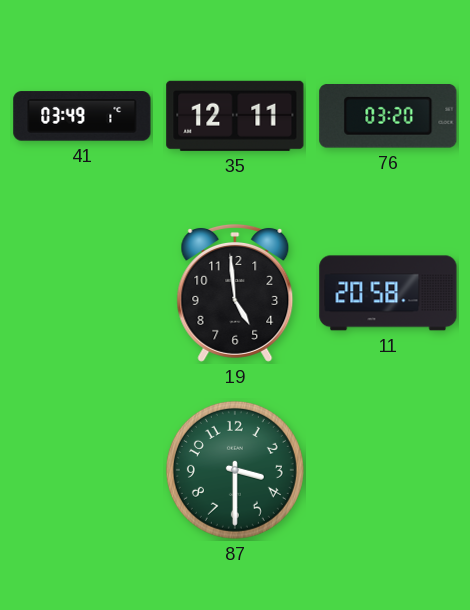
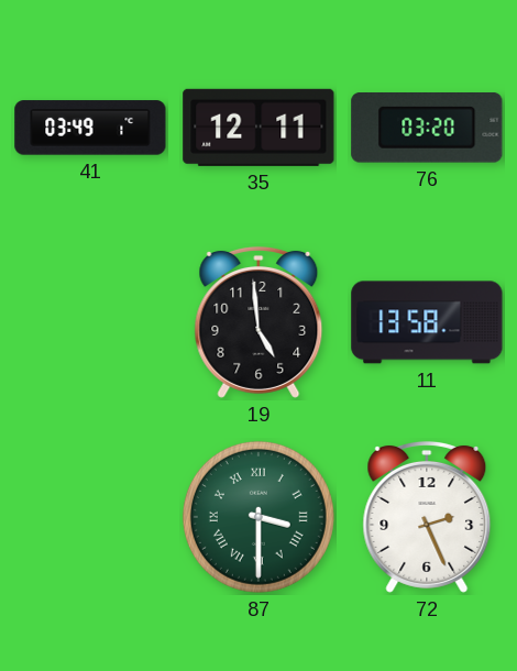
11: 20:58 -> 13:58 (427, 322)
87 numerals: Arabic -> Roman (258, 517)
72: none -> 2:26 (427, 517)
